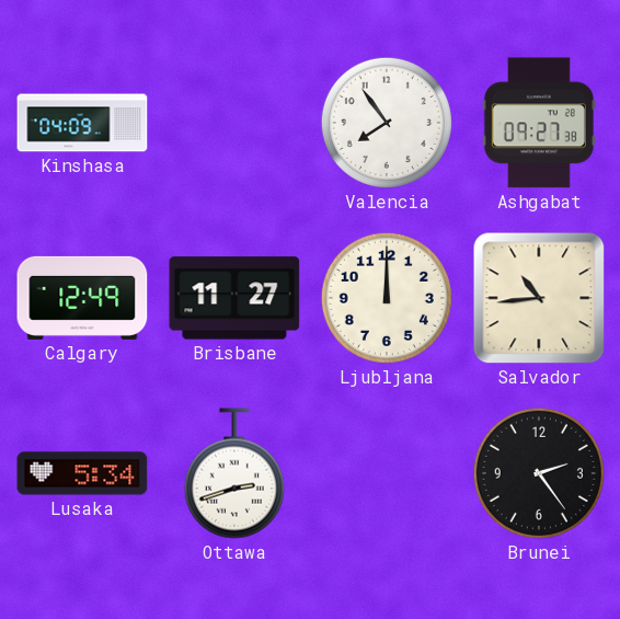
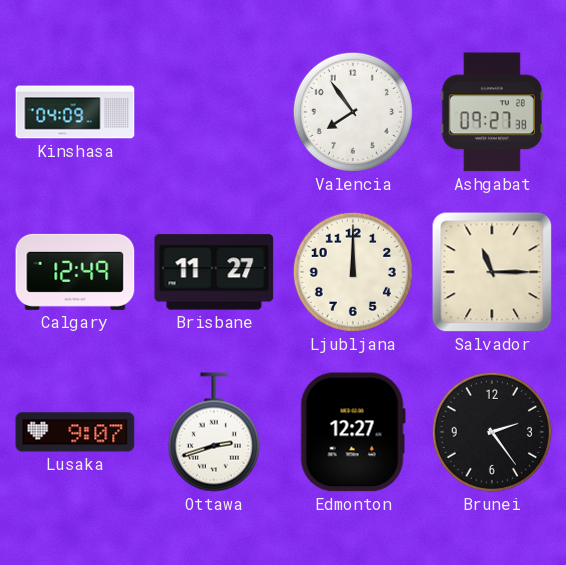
Salvador: 10:44 -> 11:15 (492, 272)
Lusaka: 5:34 -> 9:07 (75, 432)
Edmonton: none -> 12:27 (353, 432)
